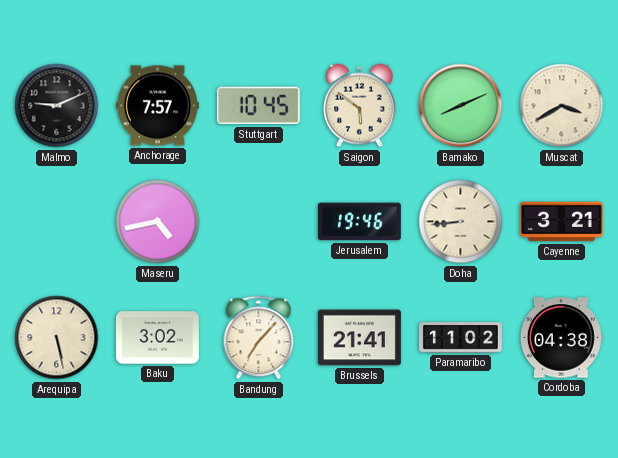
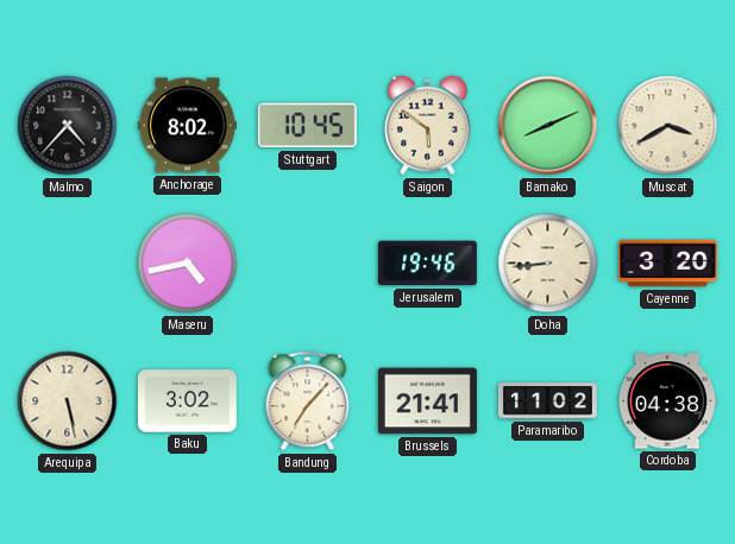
Malmo: 9:11 -> 4:37 (68, 126)
Anchorage: 7:57 -> 8:02 (187, 126)
Cayenne: 3:21 -> 3:20 (667, 264)
